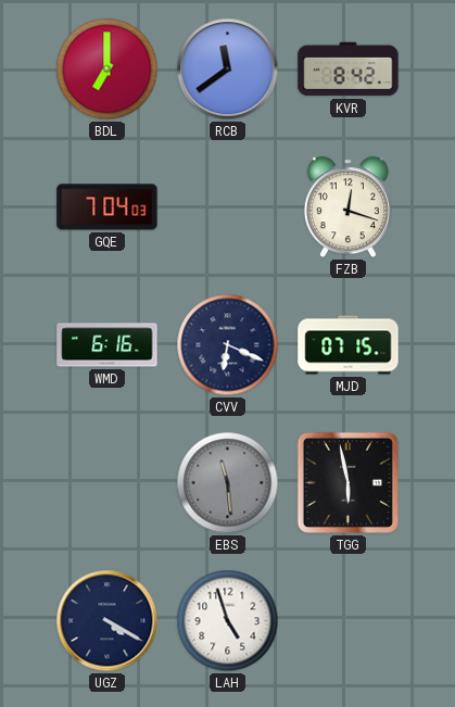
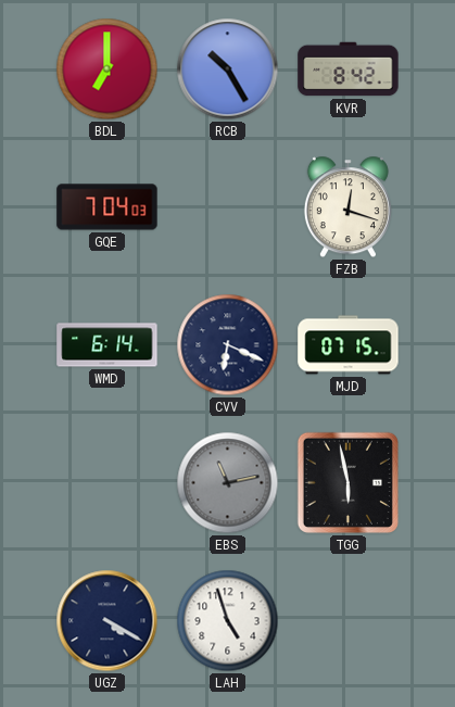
RCB: 11:39 -> 10:25 (228, 70)
WMD: 6:16 -> 6:14 (108, 345)
EBS: 11:29 -> 11:13 (228, 483)
